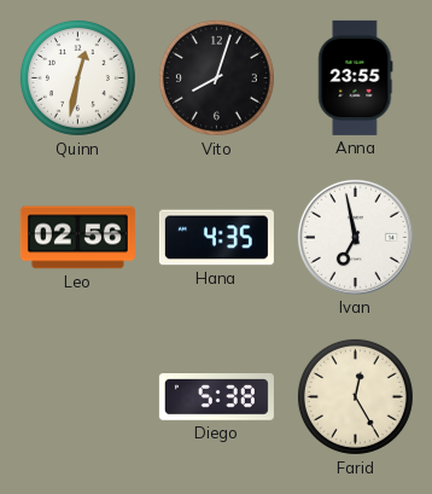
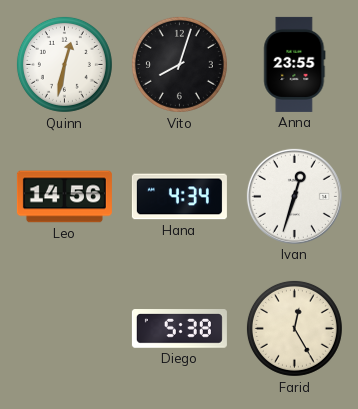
Leo: 02:56 -> 14:56 (64, 197)
Hana: 4:35 -> 4:34 (179, 197)
Ivan: 6:58 -> 12:33 (294, 196)
